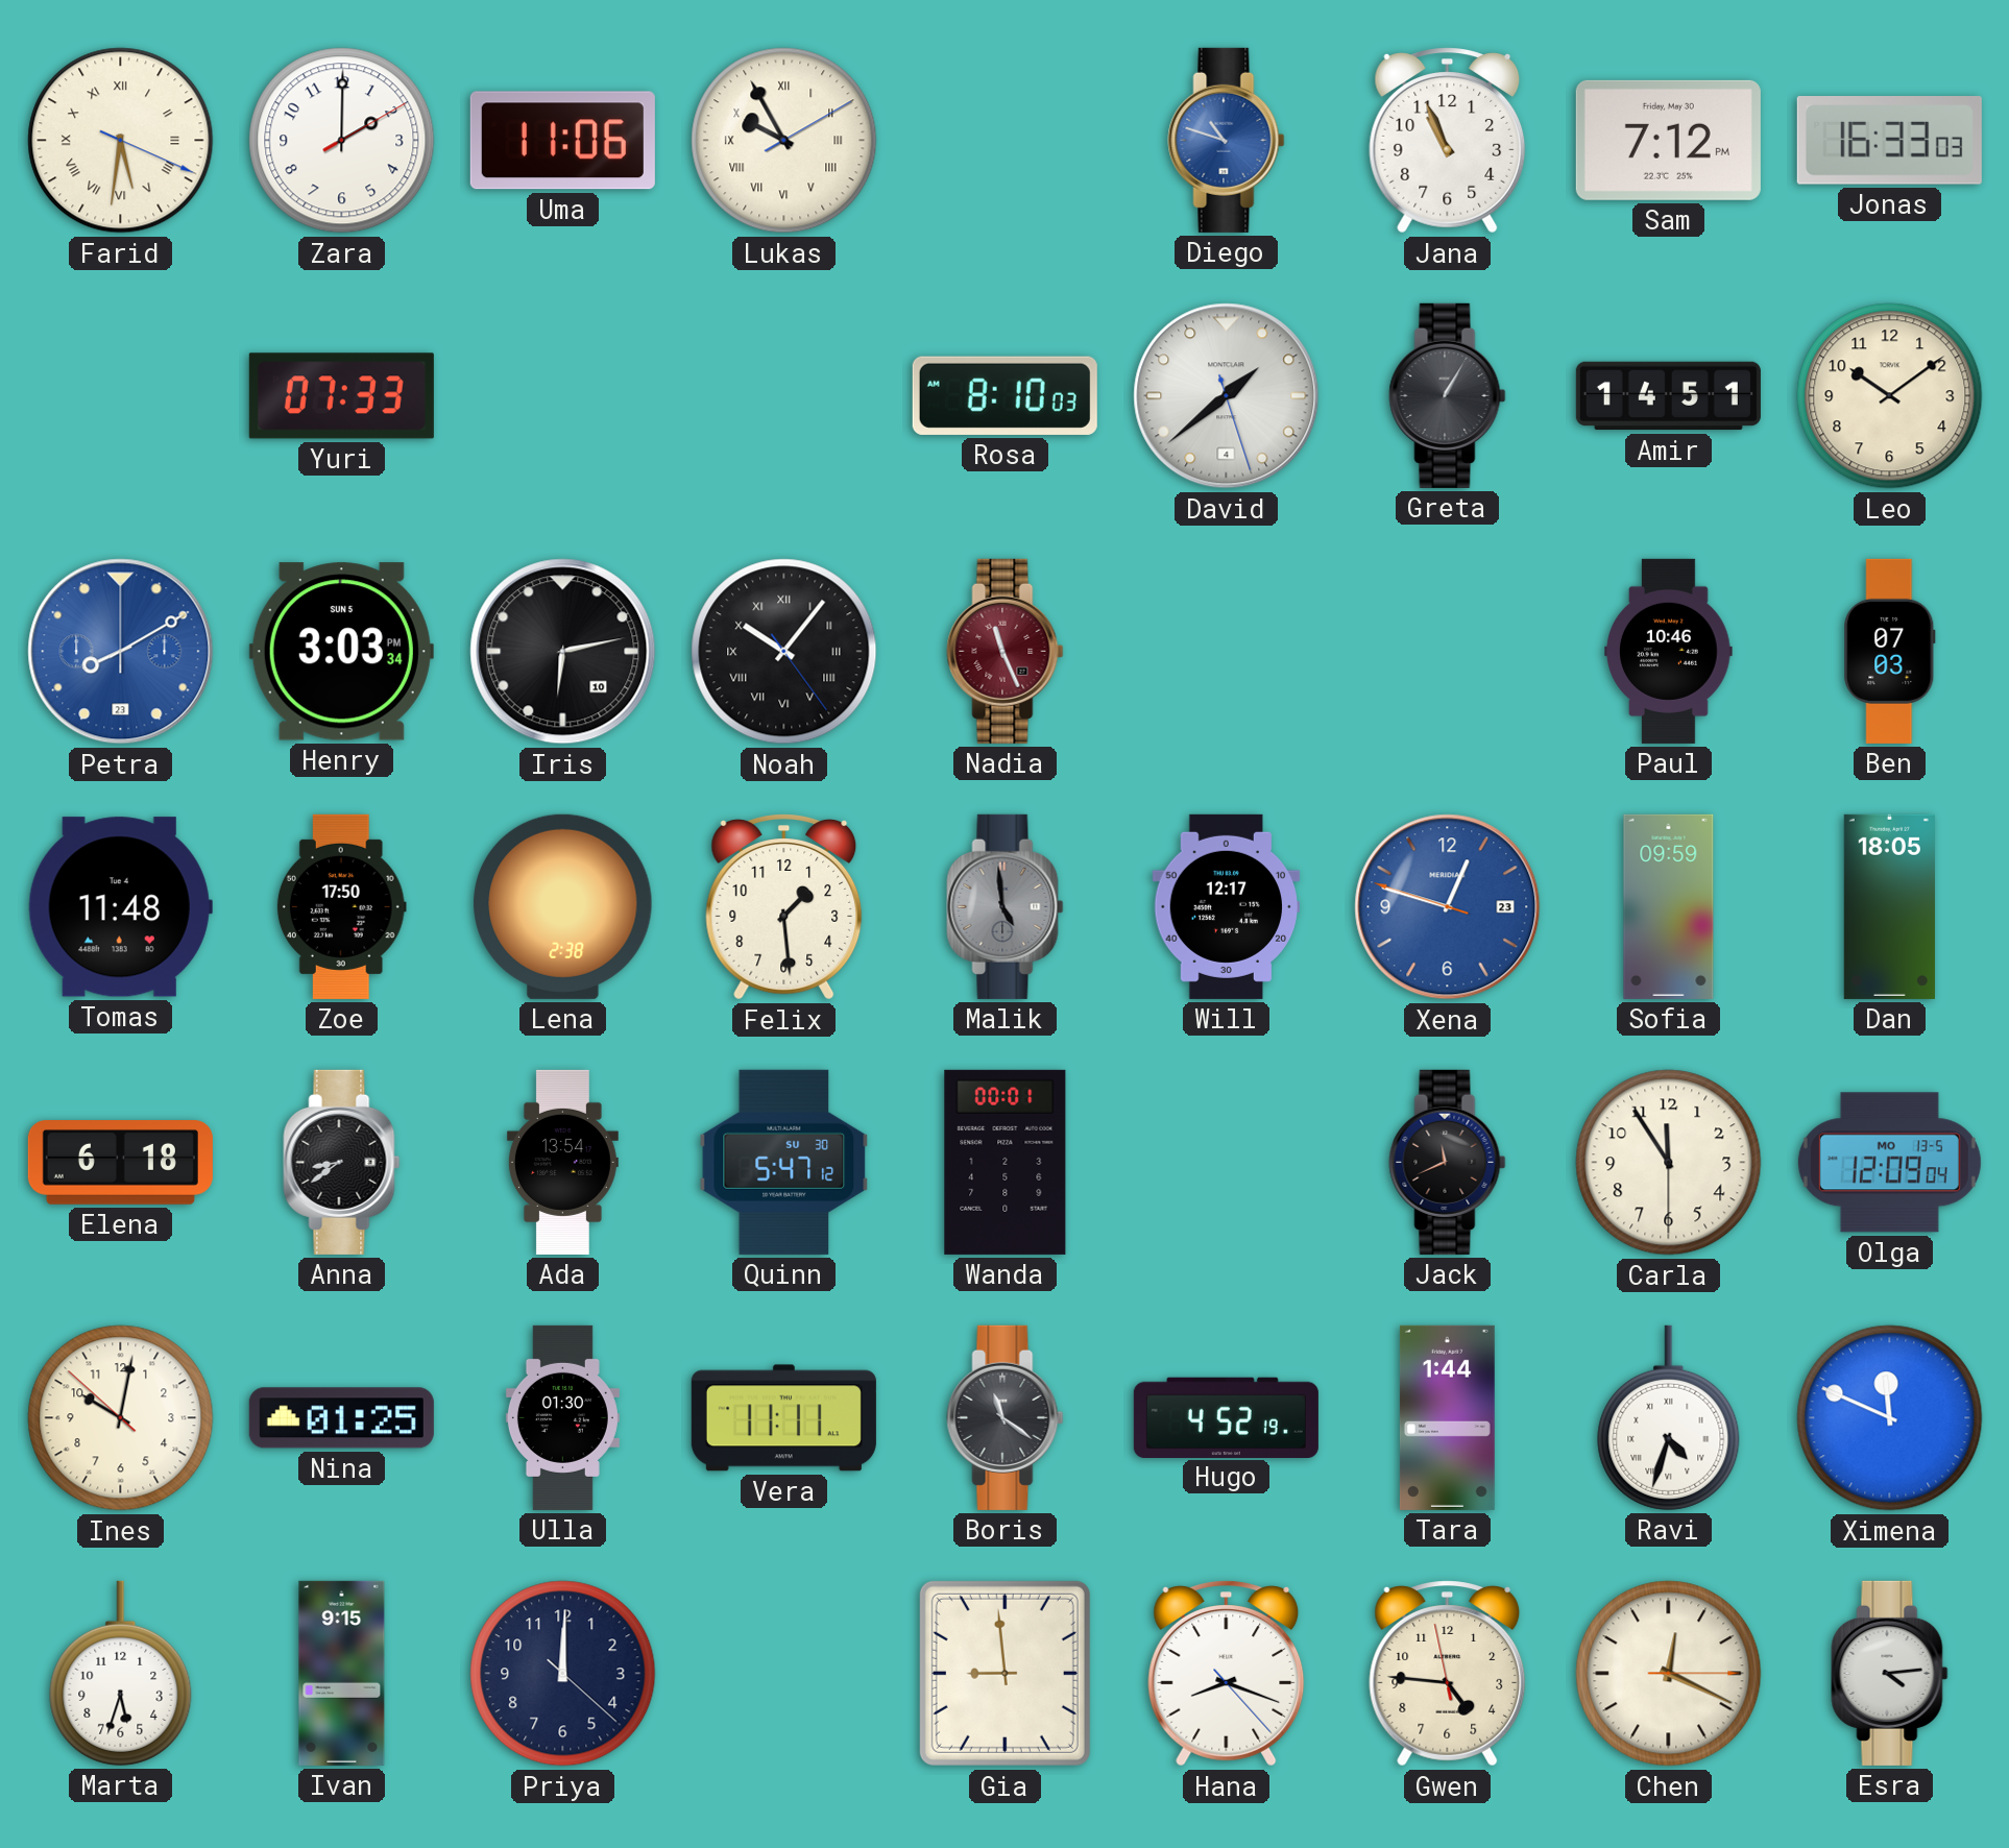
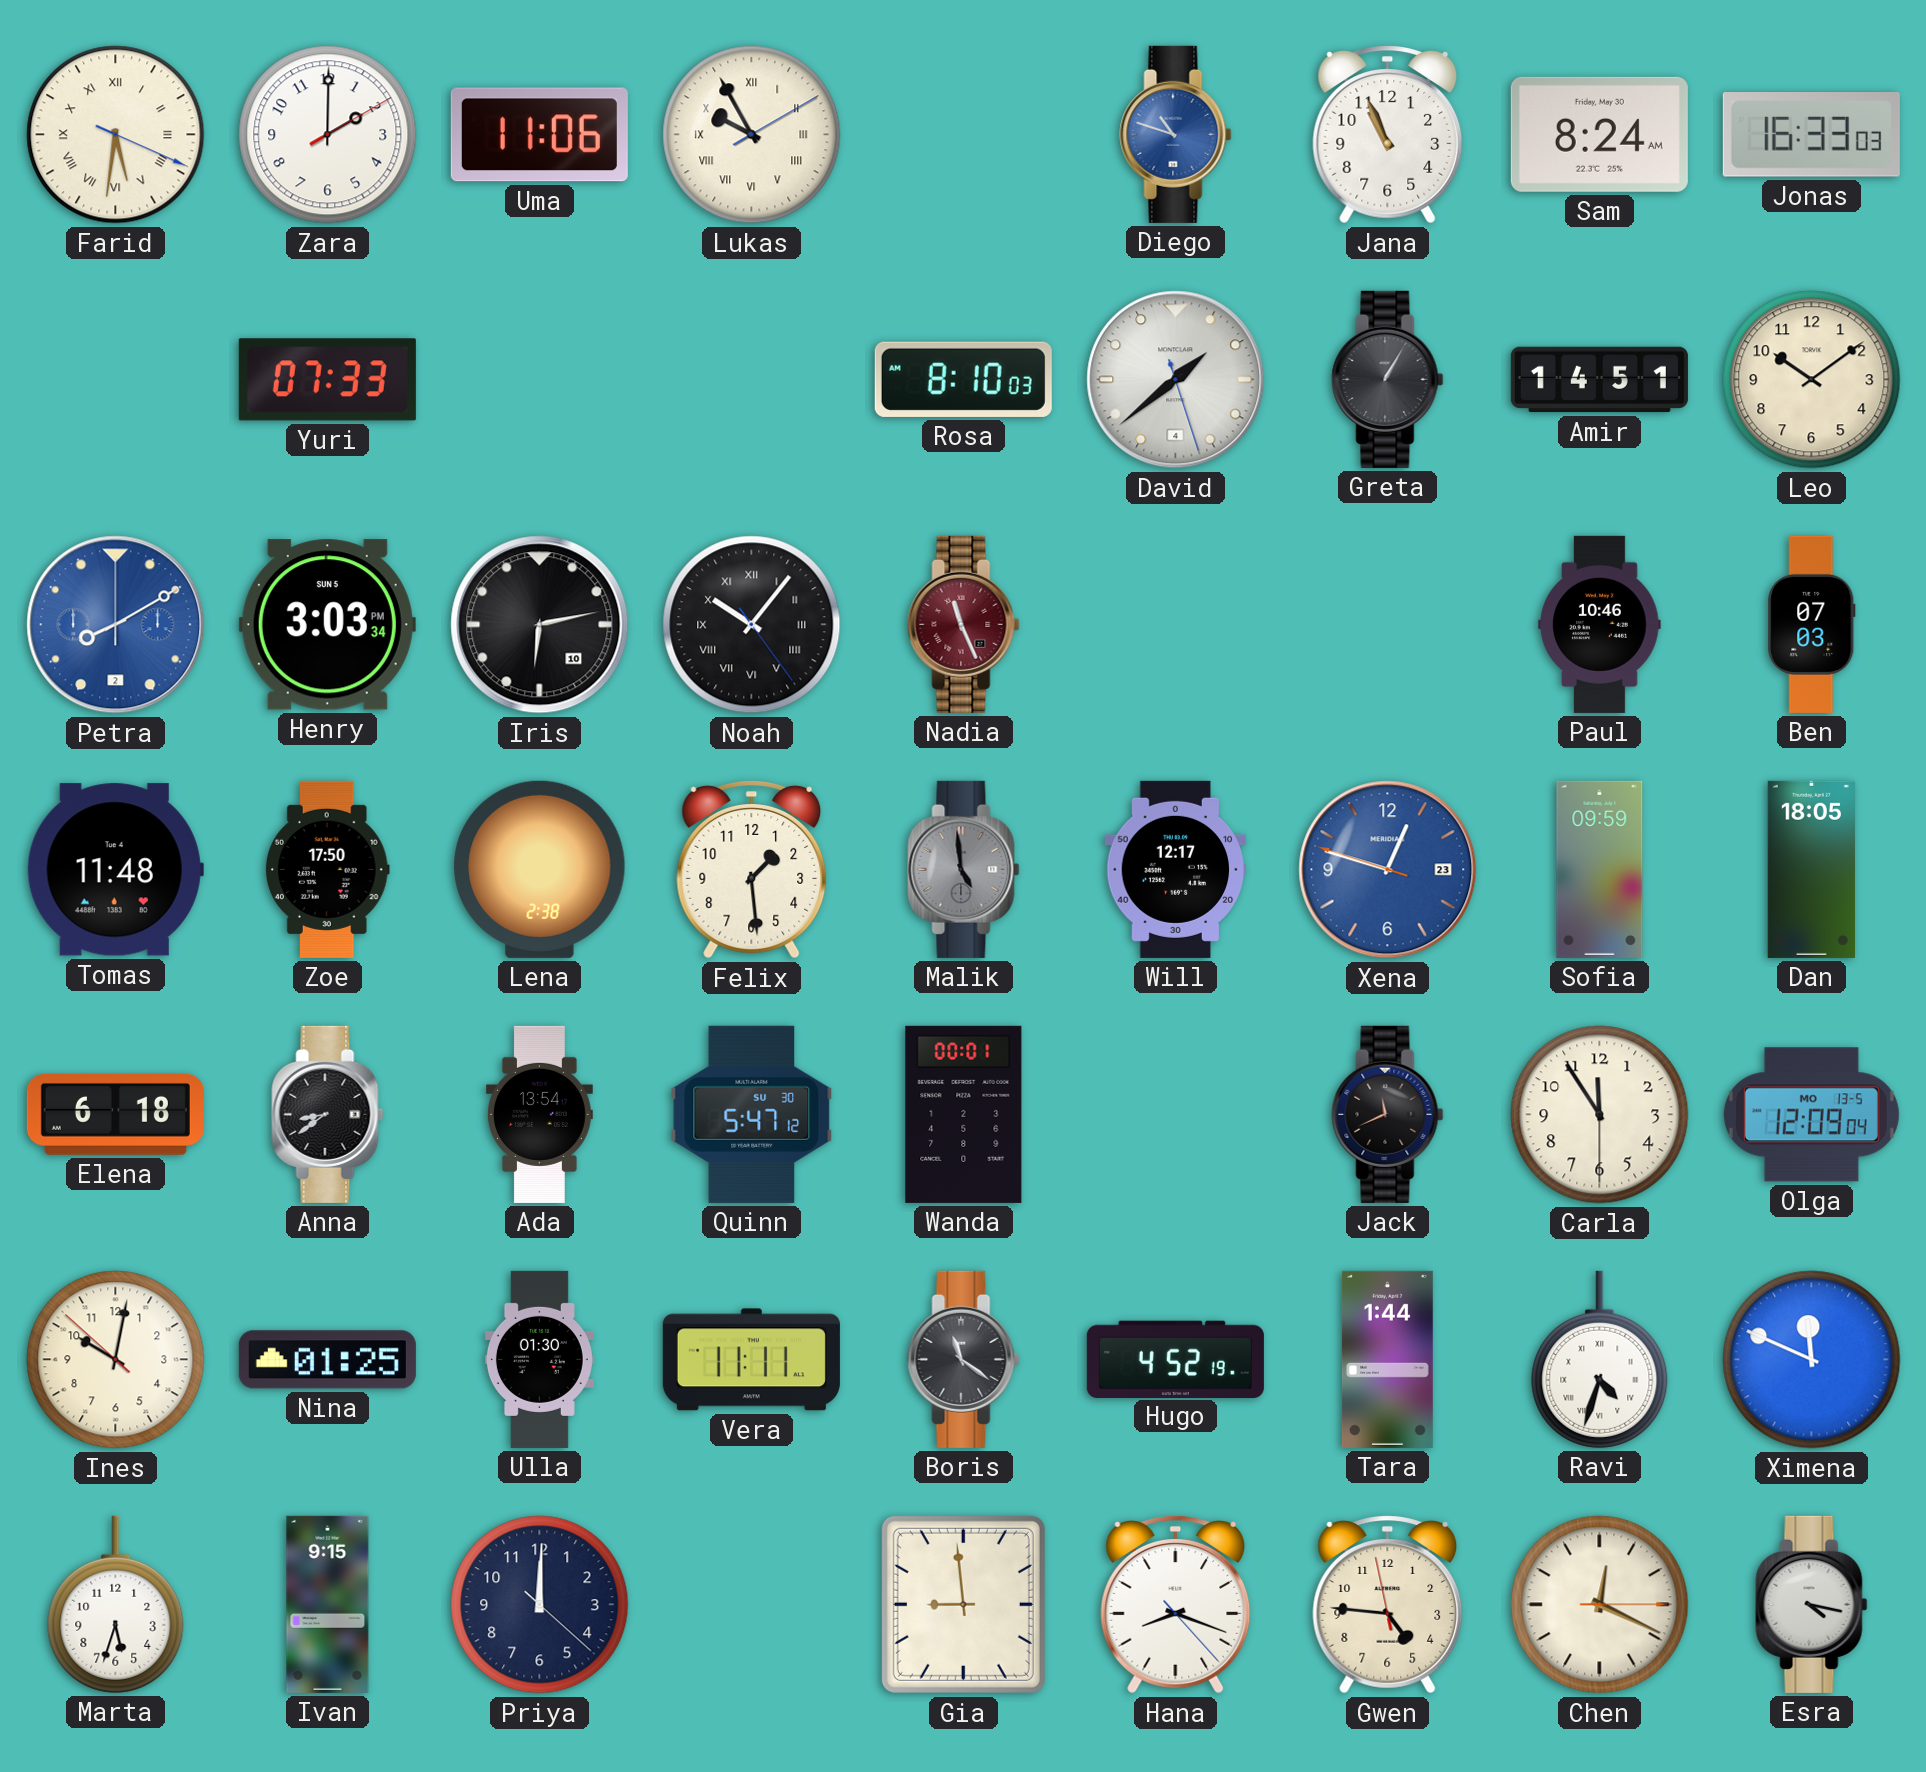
Sam: 7:12 -> 8:24 (1599, 134)
Petra date: 23 -> 2 (116, 625)
Esra: 4:14 -> 4:17 (1812, 1604)
